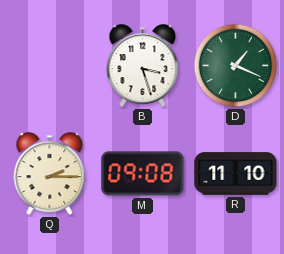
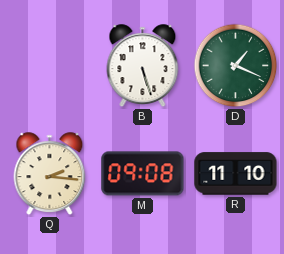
B: 3:27 -> 5:27 (143, 66)
Q: 2:15 -> 2:16 (50, 174)
